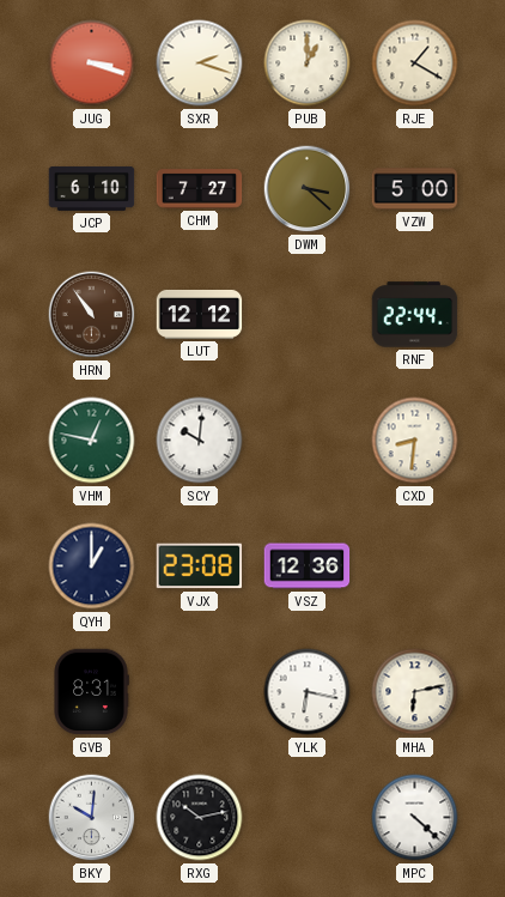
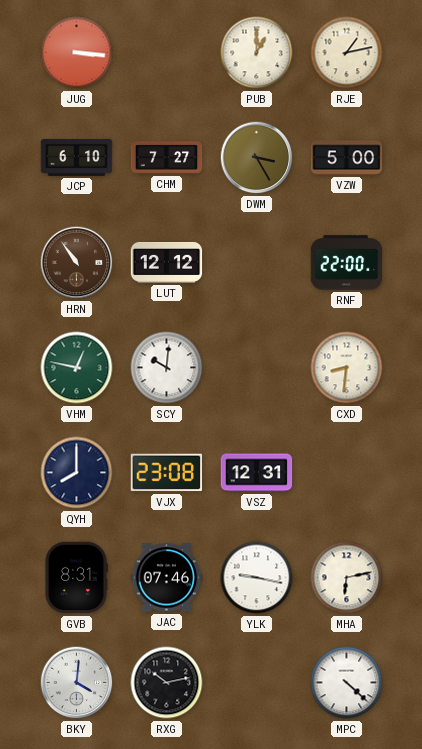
JUG: 3:18 -> 3:16 (77, 53)
SXR: 2:18 -> none (200, 63)
RJE: 1:20 -> 1:13 (347, 53)
DWM: 3:22 -> 3:25 (257, 158)
RNF: 22:44 -> 22:00 (347, 263)
QYH: 1:00 -> 8:00 (77, 473)
VSZ: 12:36 -> 12:31 (257, 473)
JAC: none -> 07:46 (167, 578)
YLK: 6:17 -> 9:17 (257, 578)
BKY: 10:01 -> 4:01 (77, 683)
